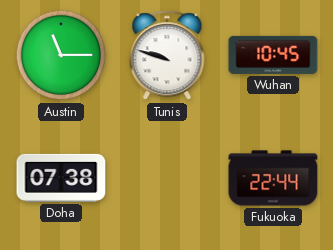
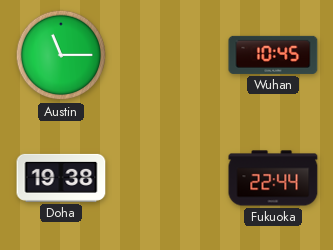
Tunis: 9:48 -> none (167, 56)
Doha: 07:38 -> 19:38 (61, 178)
